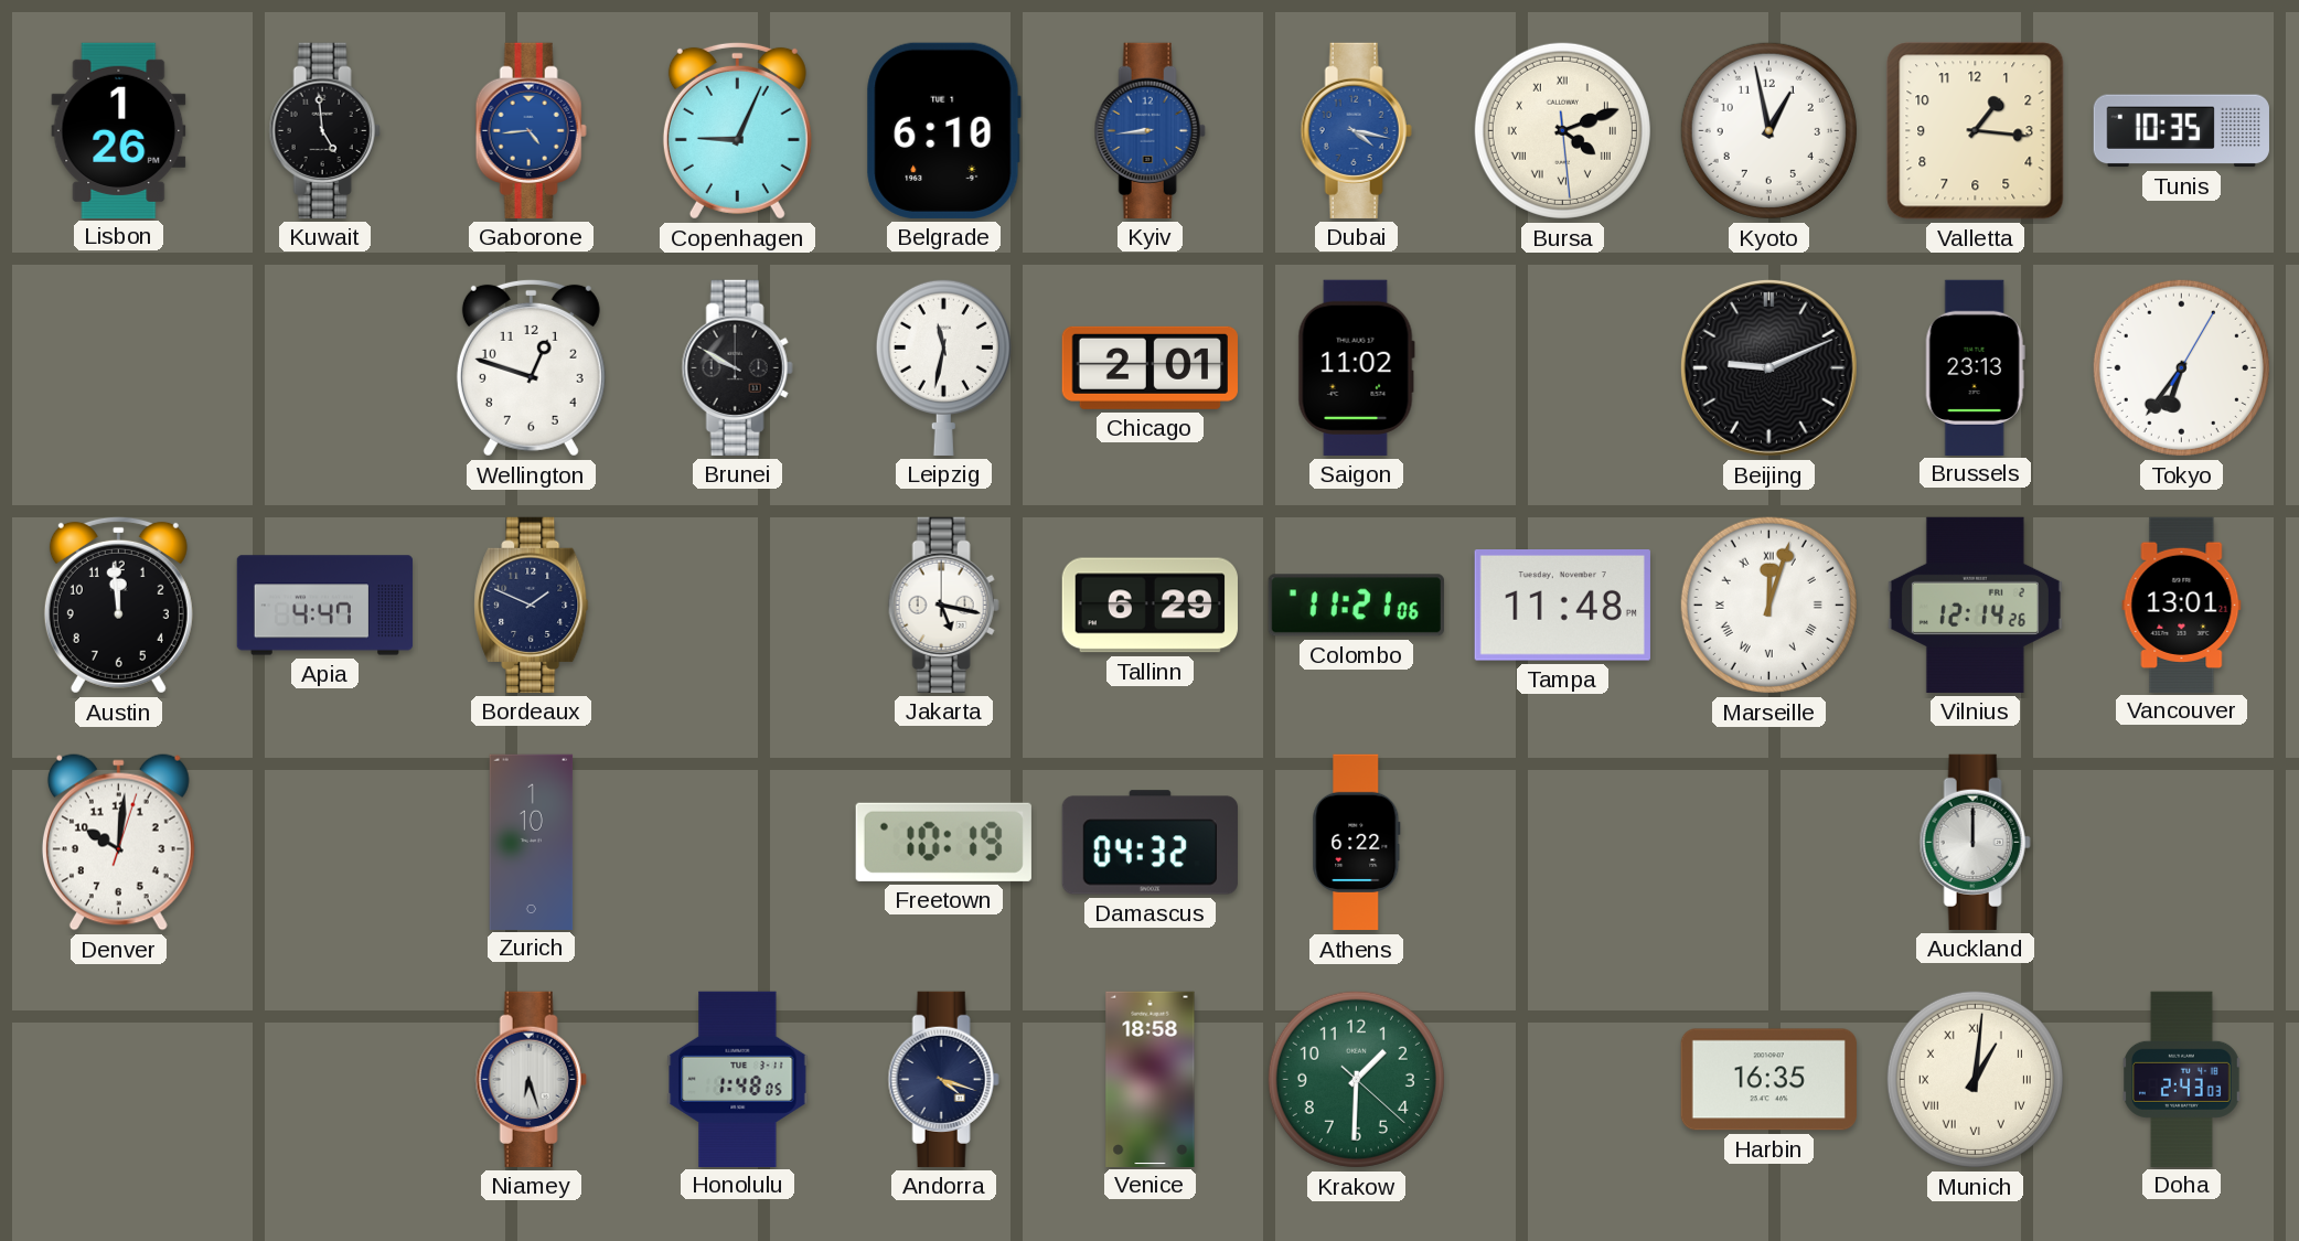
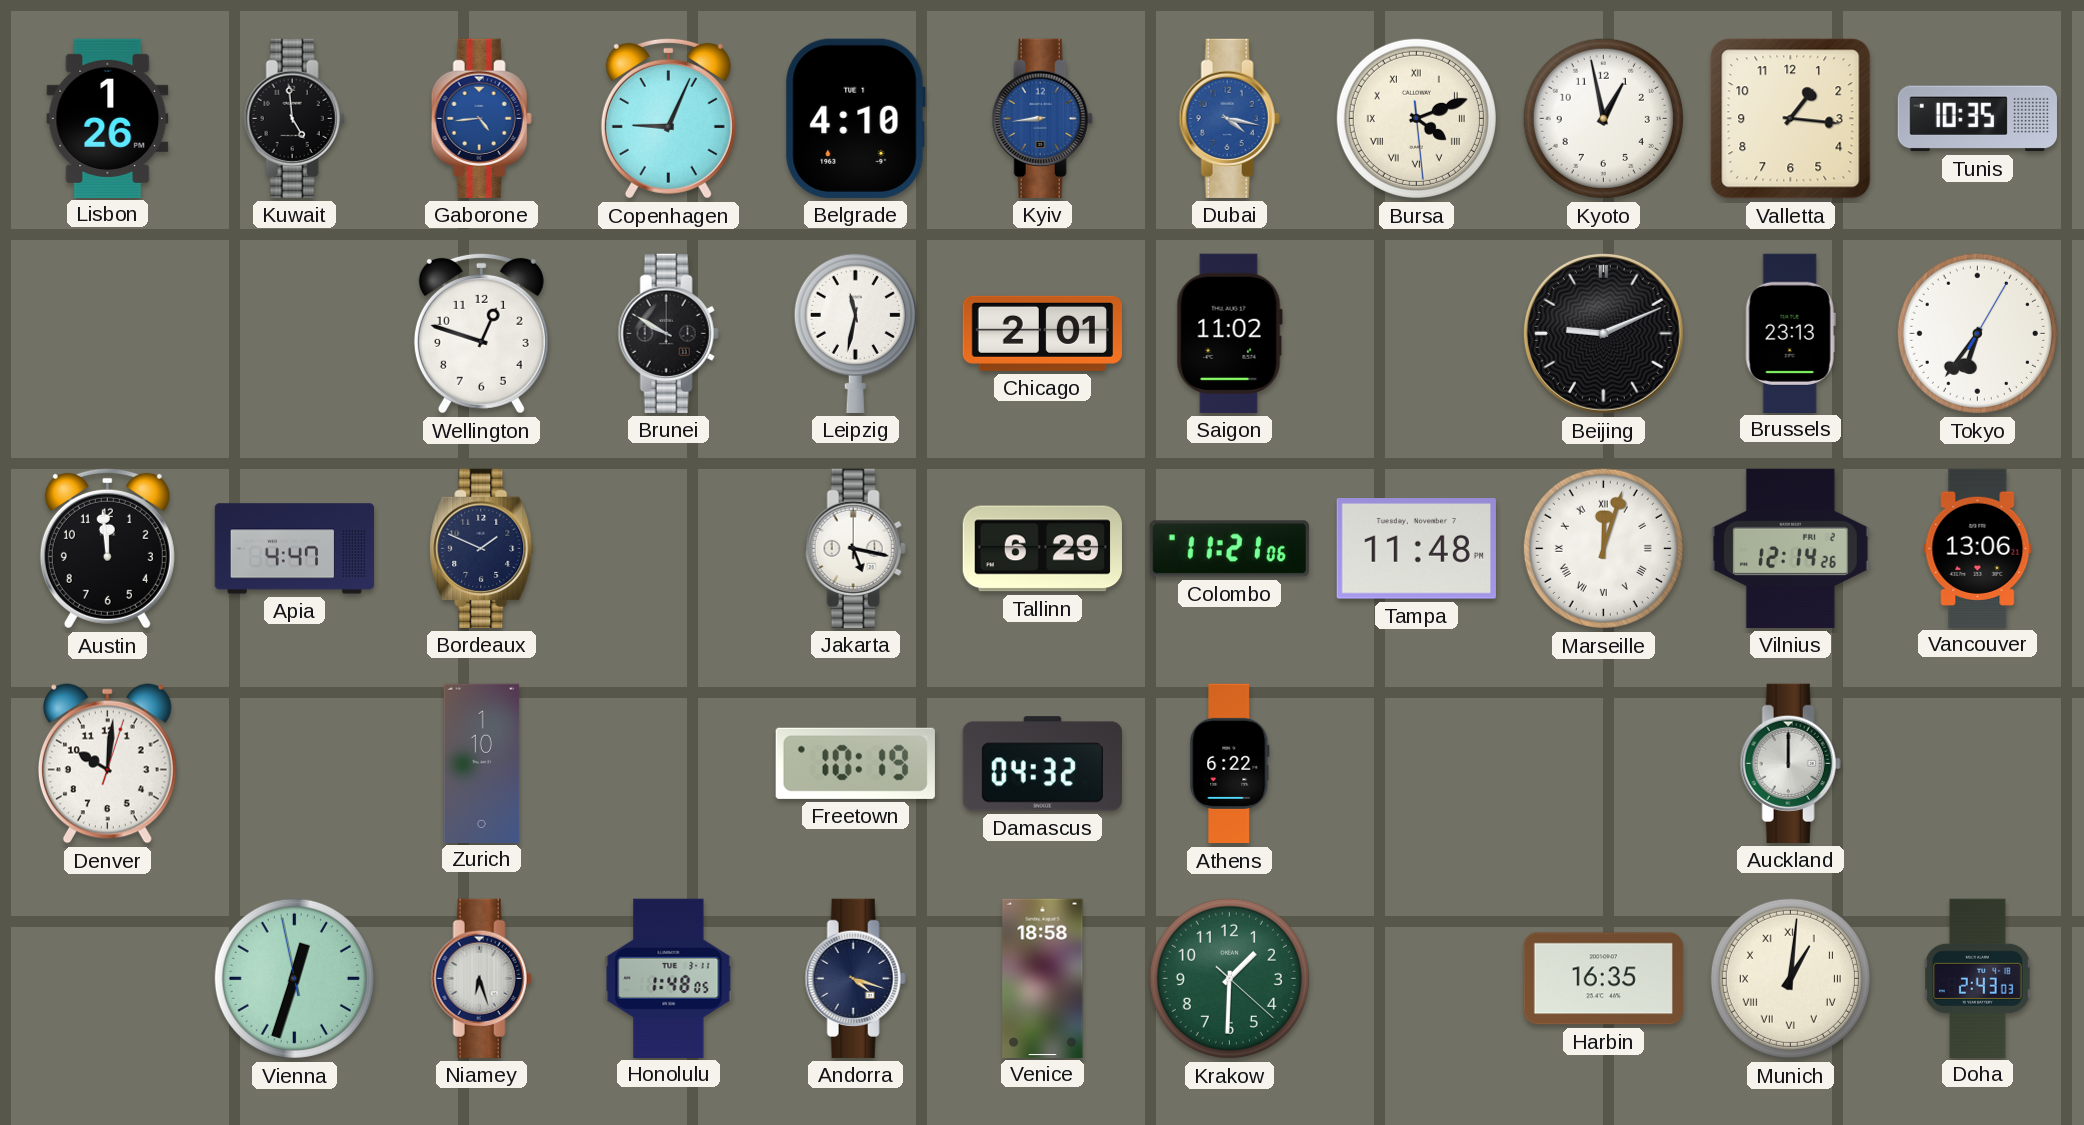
Belgrade: 6:10 -> 4:10 (855, 118)
Vancouver: 13:01 -> 13:06 (1978, 548)
Vienna: none -> 12:32 (294, 978)
